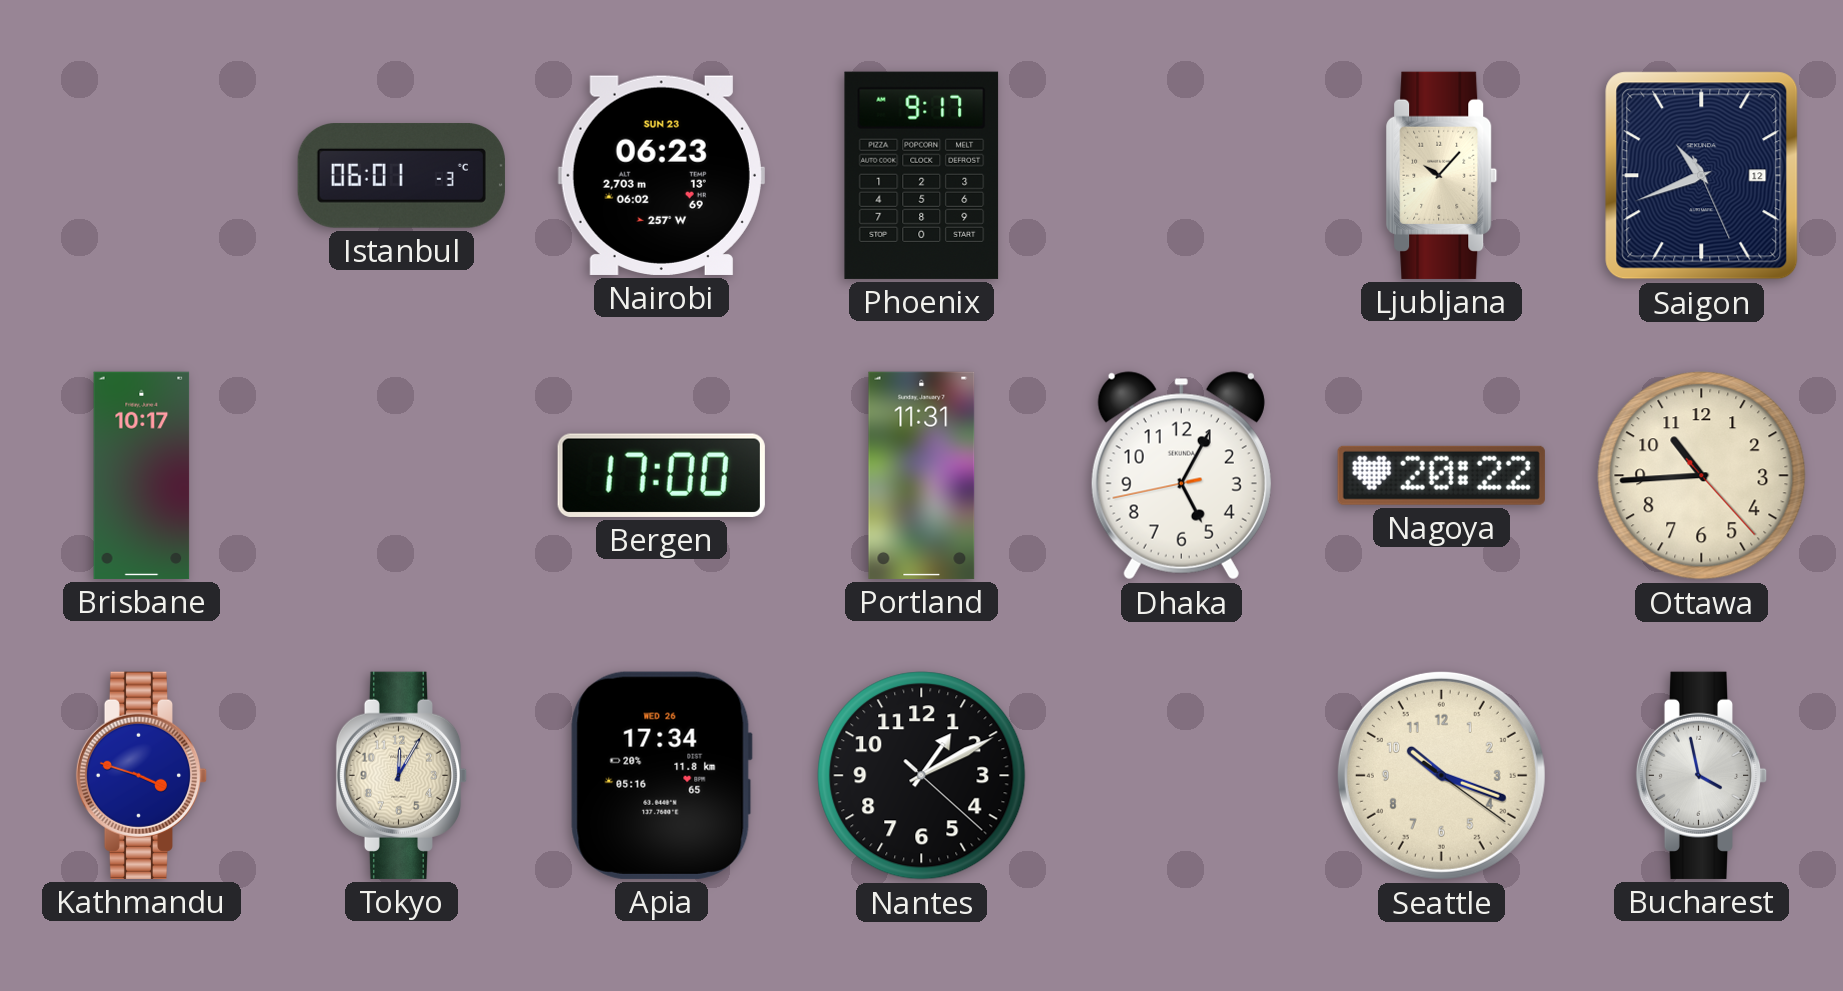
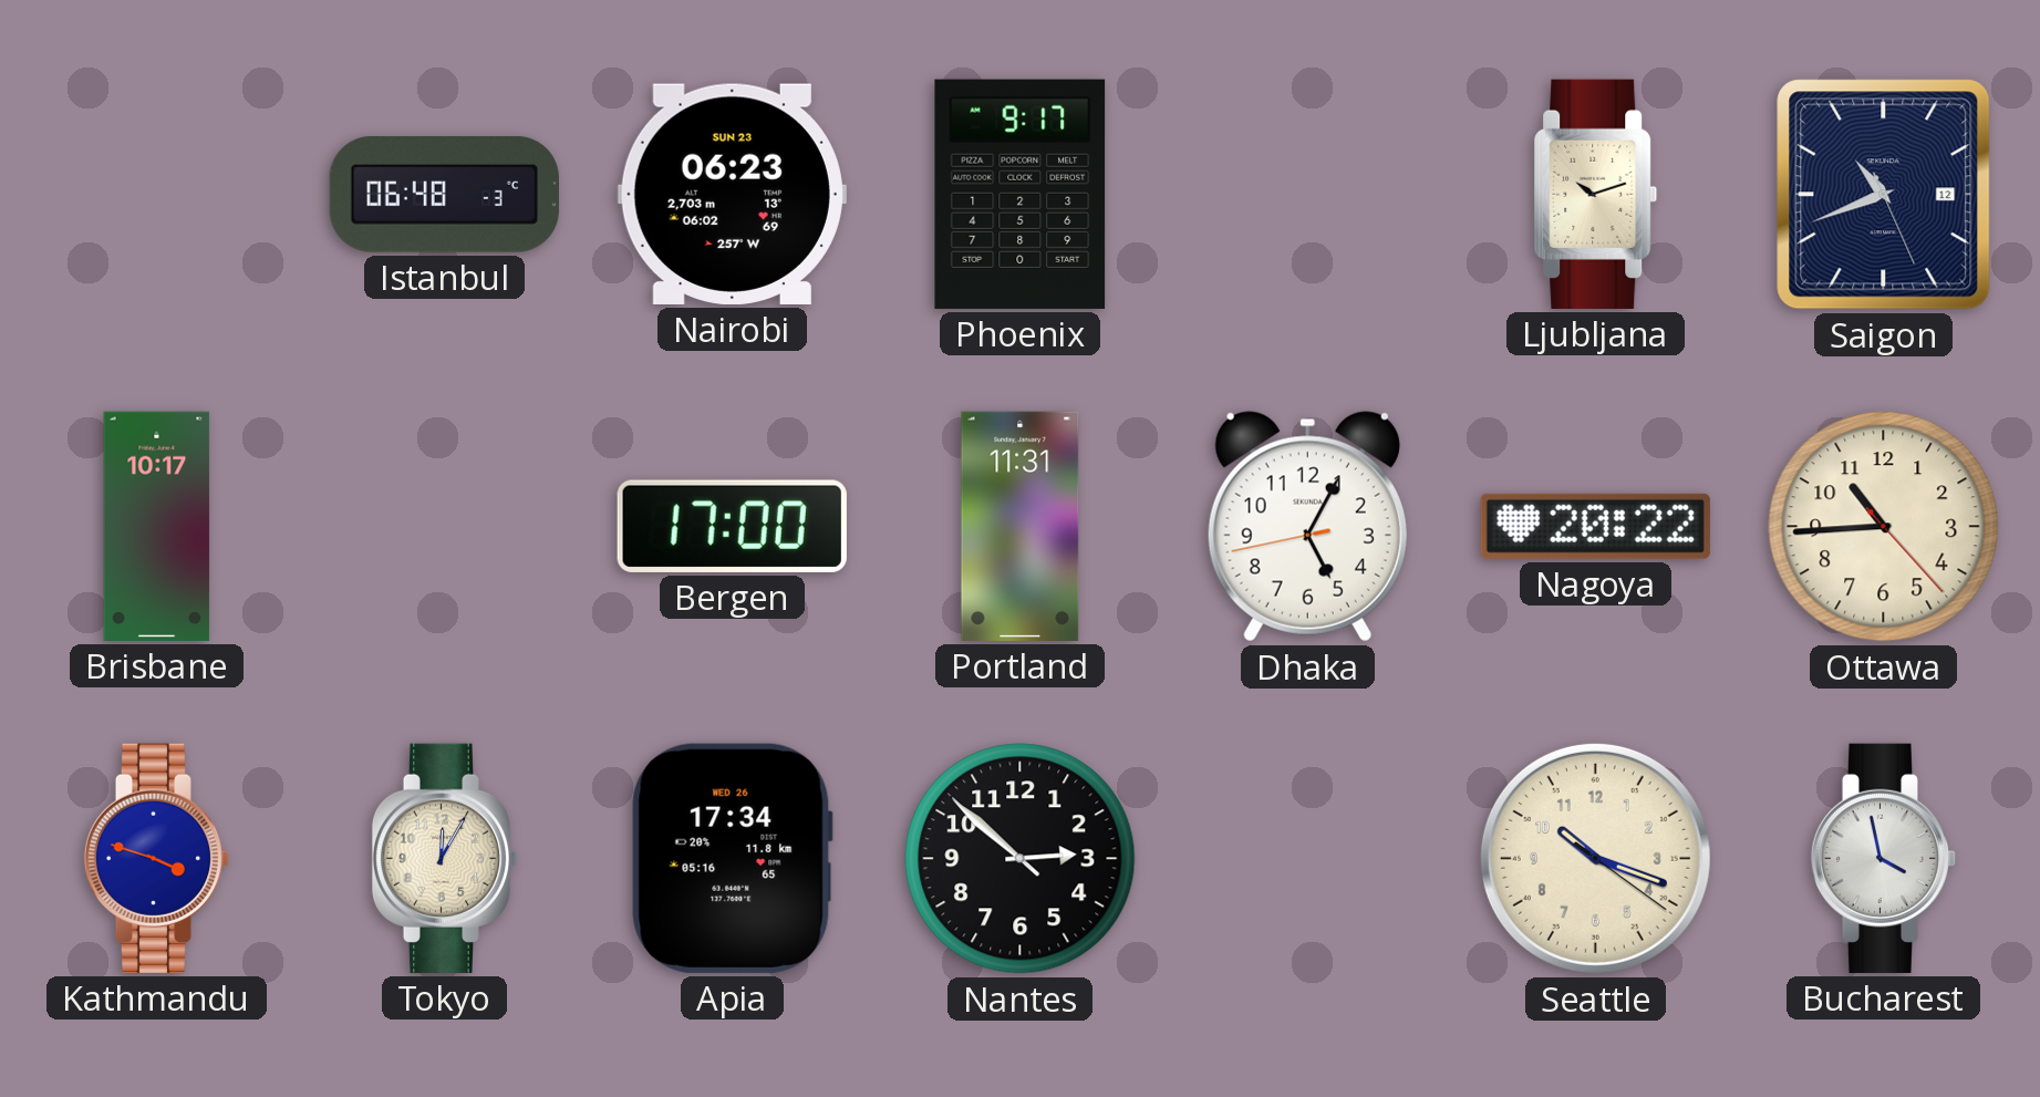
Istanbul: 06:01 -> 06:48 (444, 195)
Ljubljana: 10:07 -> 10:12 (1596, 194)
Nantes: 1:10 -> 2:51 (1021, 859)
